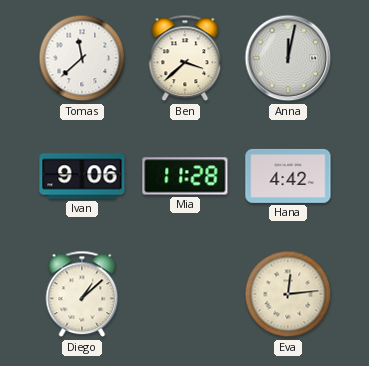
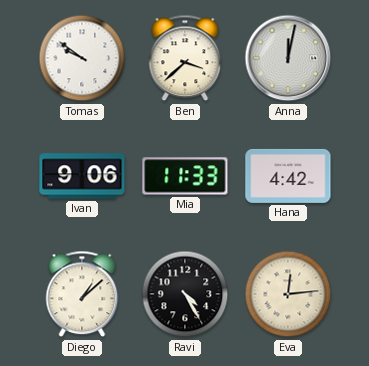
Tomas: 11:38 -> 9:51 (82, 58)
Mia: 11:28 -> 11:33 (185, 176)
Ravi: none -> 4:25 (185, 294)
